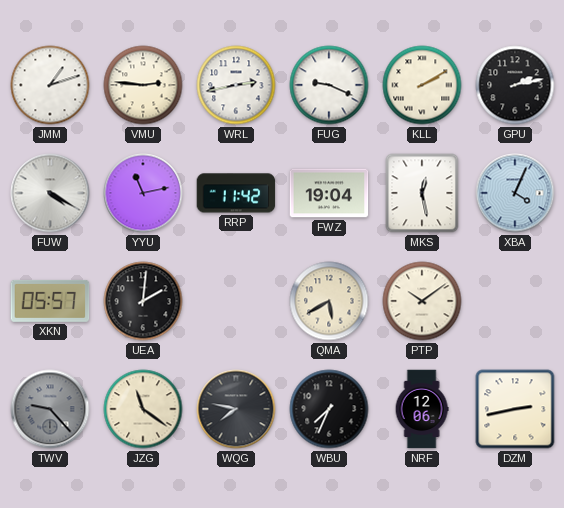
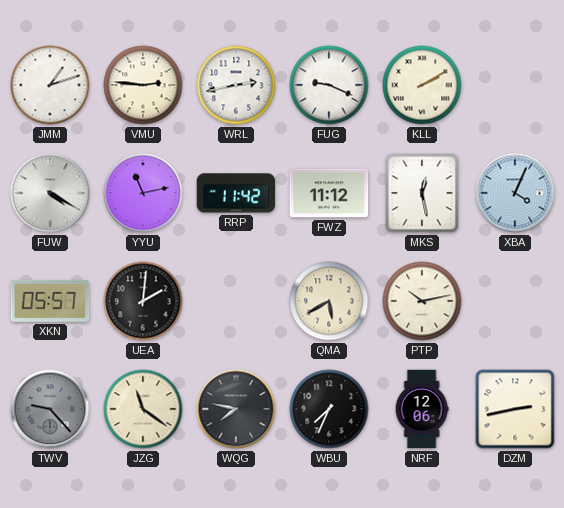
GPU: 2:13 -> none (515, 85)
FWZ: 19:04 -> 11:12 (329, 193)
PTP: 10:09 -> 10:13 (422, 301)
